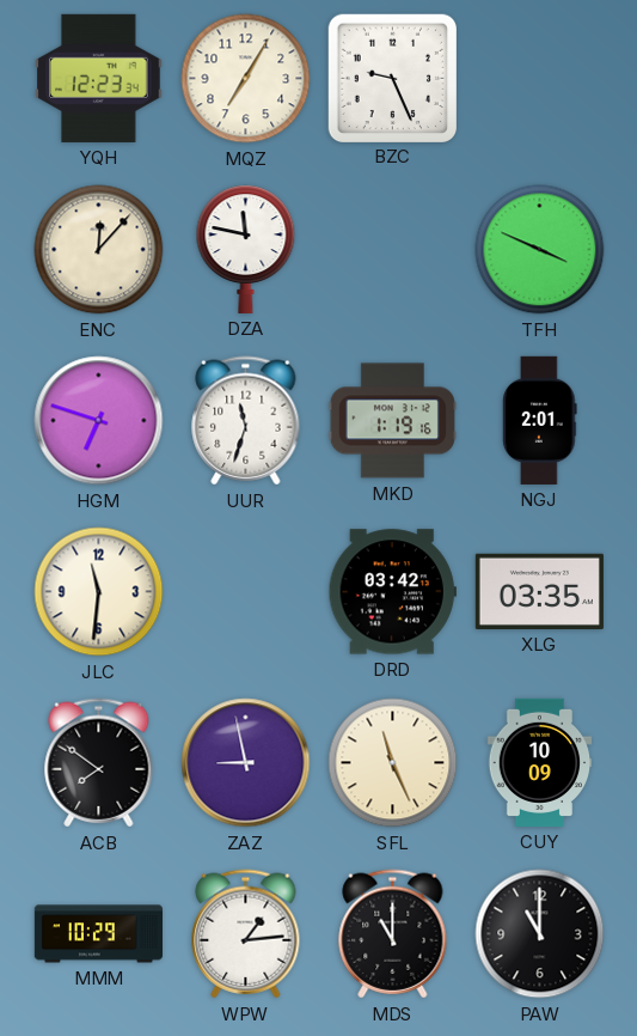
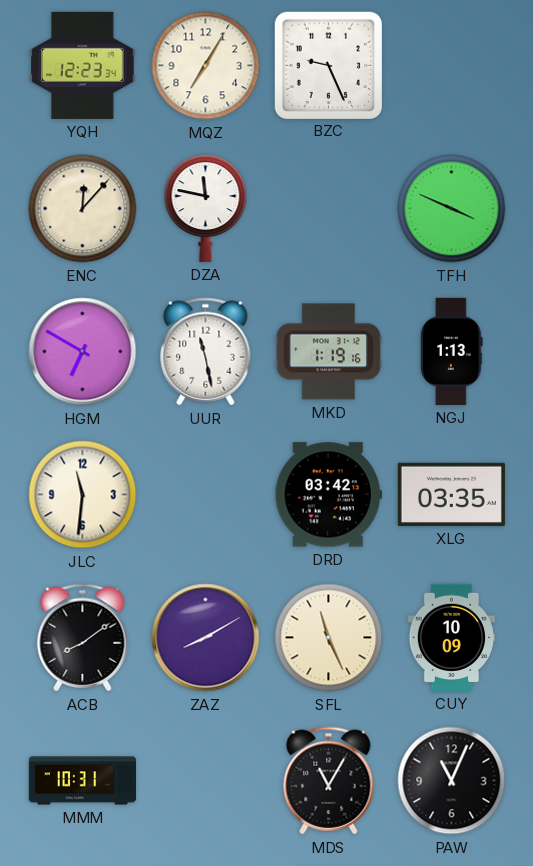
HGM: 6:48 -> 6:50 (83, 352)
UUR: 11:33 -> 11:28 (206, 352)
NGJ: 2:01 -> 1:13 (452, 351)
ACB: 7:51 -> 8:09 (83, 638)
ZAZ: 8:58 -> 8:10 (206, 638)
MMM: 10:29 -> 10:31 (82, 781)
WPW: 1:14 -> none (246, 934)
MDS: 11:00 -> 11:05 (329, 781)
PAW: 11:00 -> 11:04 (452, 781)
